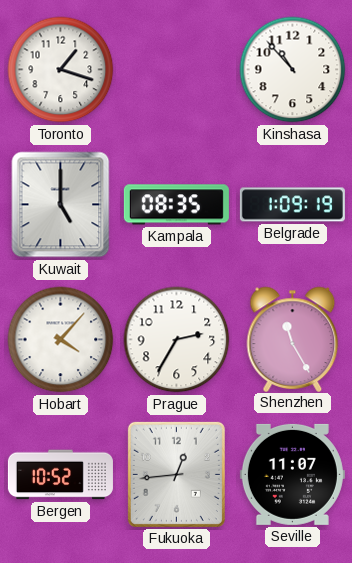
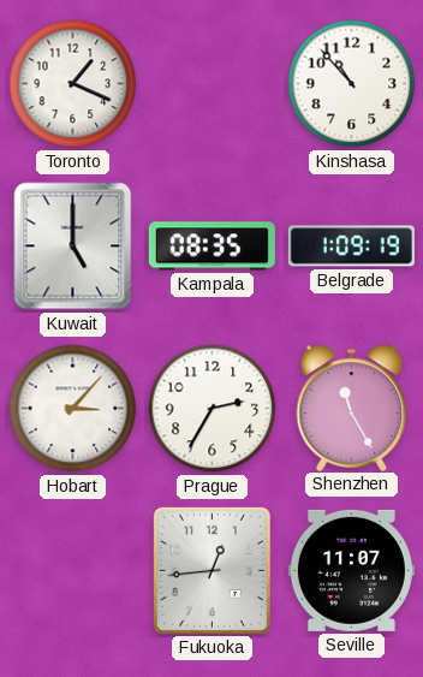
Toronto: 1:18 -> 1:19 (73, 84)
Hobart: 4:07 -> 3:07 (73, 409)
Bergen: 10:52 -> none (60, 475)
